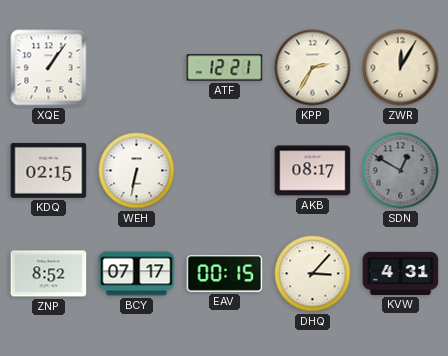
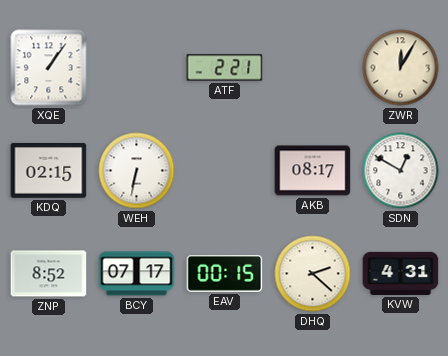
ATF: 12:21 -> 2:21 (225, 68)
KPP: 2:35 -> none (313, 68)
SDN dial: grey -> white (401, 171)
DHQ: 3:07 -> 2:22 (313, 274)
